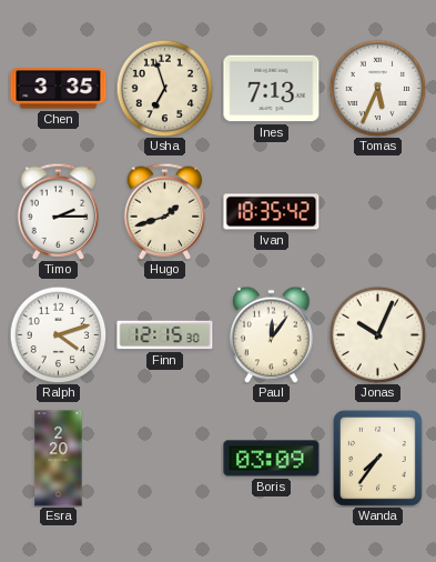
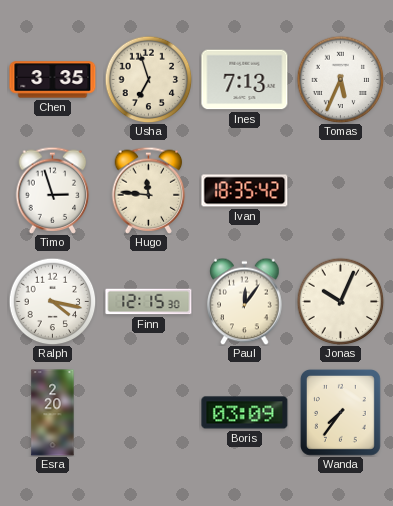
Timo: 2:15 -> 2:57 (53, 190)
Hugo: 1:42 -> 11:46 (149, 190)
Ralph: 4:12 -> 4:17 (52, 301)
